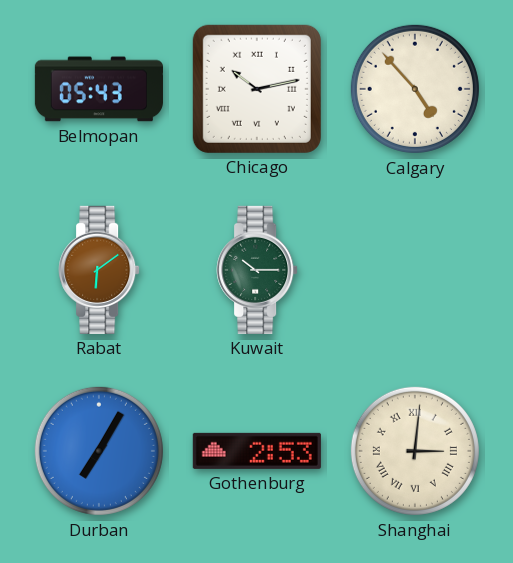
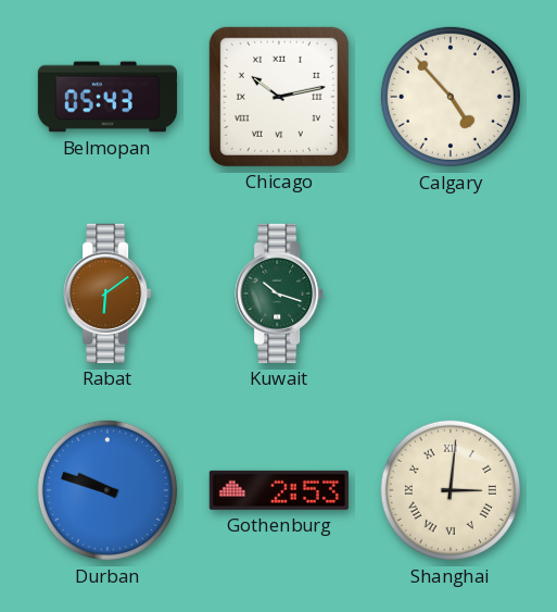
Kuwait: 10:15 -> 10:18 (279, 293)
Durban: 7:05 -> 9:48 (107, 490)
